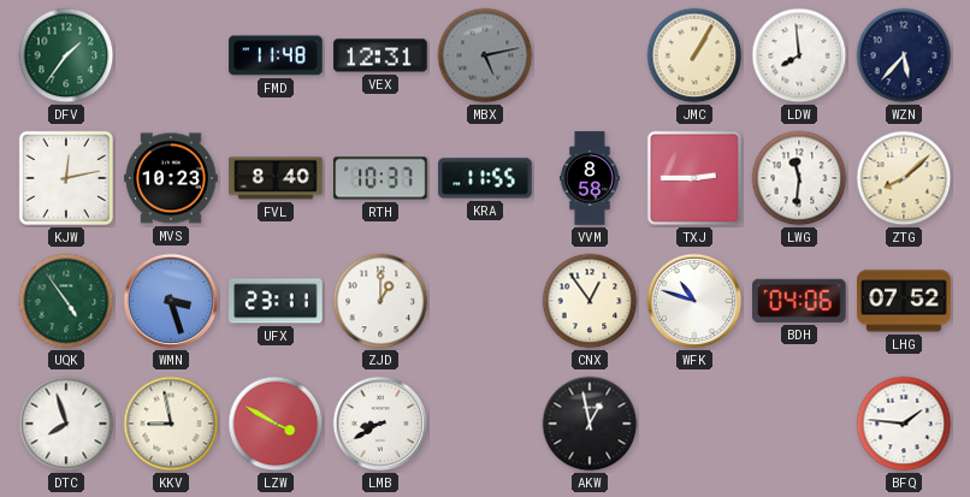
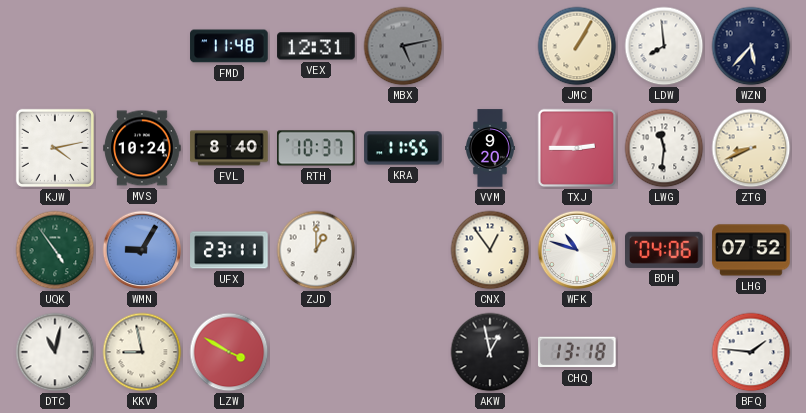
DFV: 1:36 -> none (66, 55)
KJW: 12:13 -> 4:13 (55, 148)
MVS: 10:23 -> 10:24 (142, 148)
VVM: 8:58 -> 9:20 (491, 148)
ZTG: 8:08 -> 8:41 (751, 148)
WMN: 3:27 -> 9:05 (142, 250)
DTC: 7:57 -> 11:02 (55, 352)
LMB: 8:40 -> none (380, 424)
CHQ: none -> 13:18 (578, 352)
